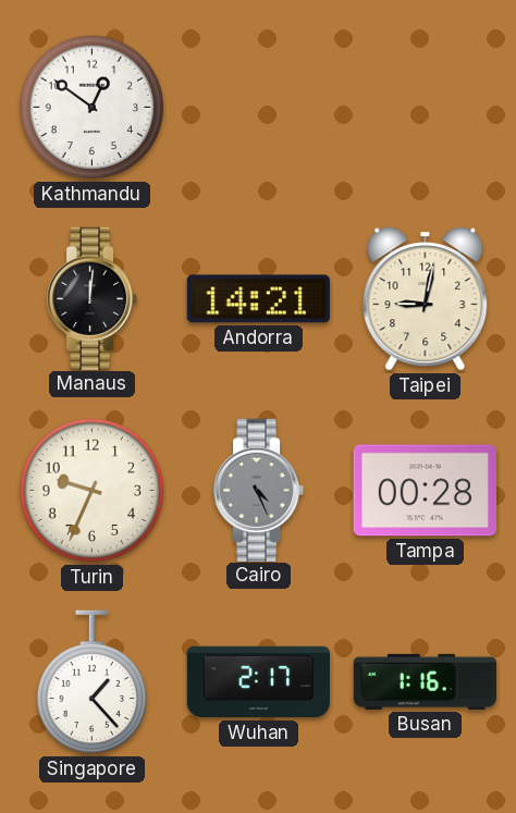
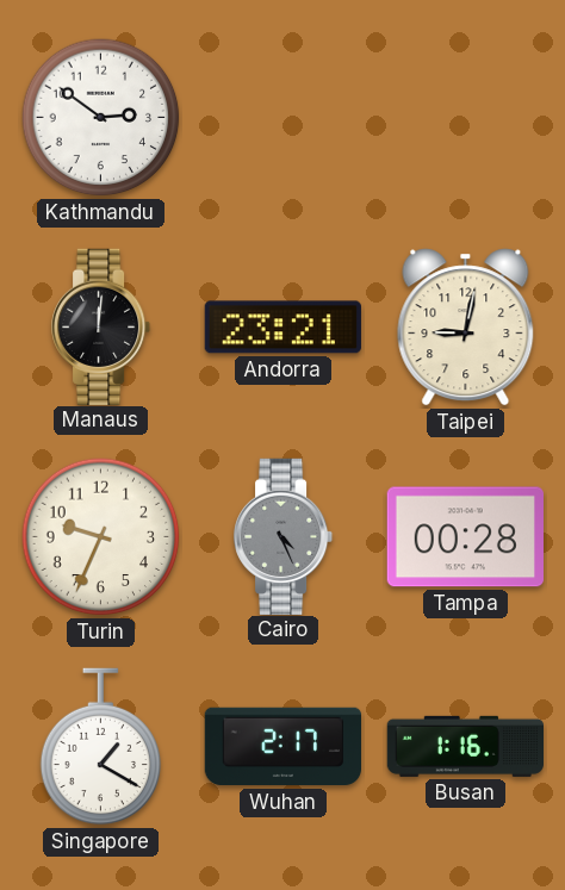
Kathmandu: 12:51 -> 2:51 (101, 118)
Andorra: 14:21 -> 23:21 (282, 328)
Singapore: 1:23 -> 1:20 (101, 747)
